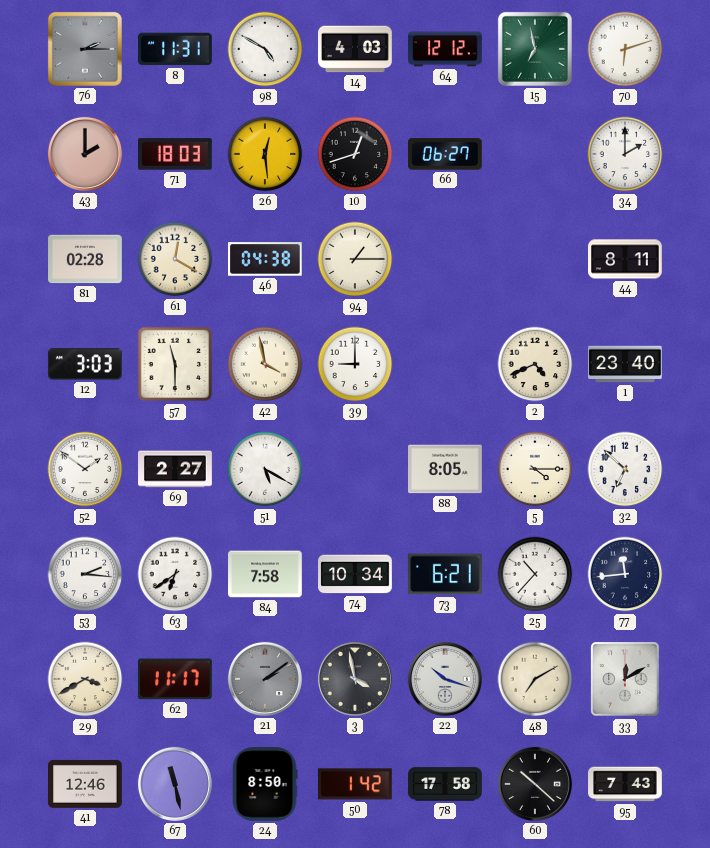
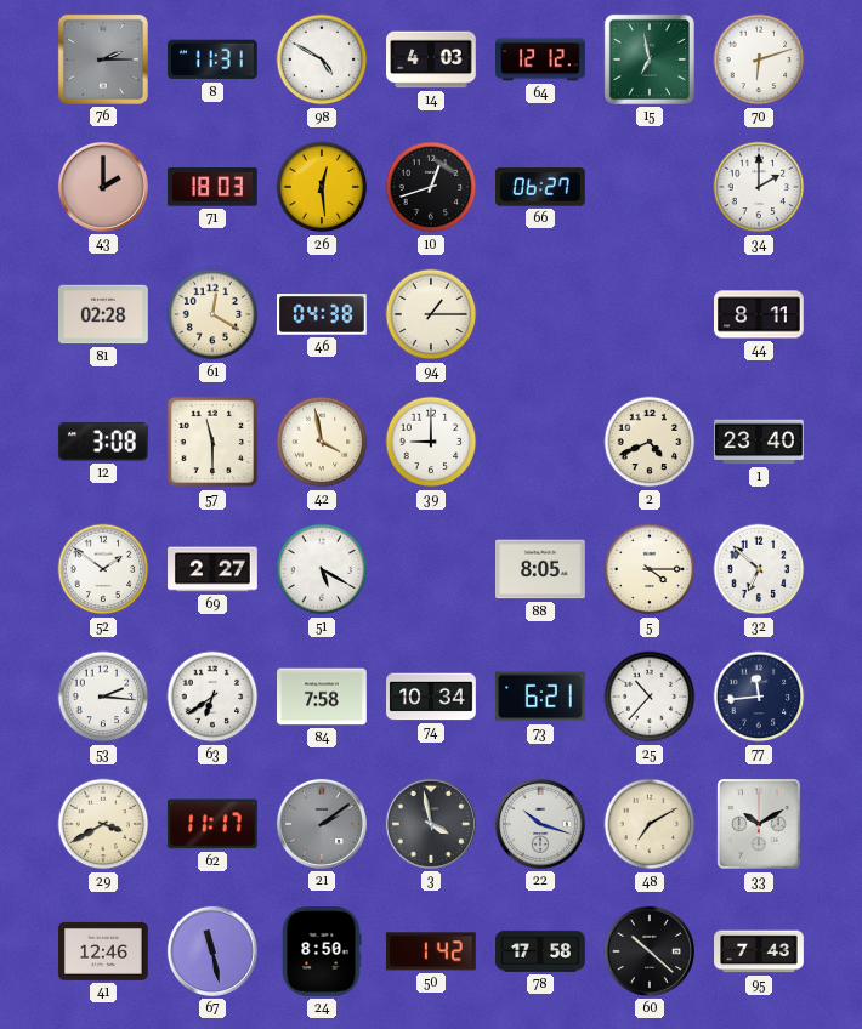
12: 3:03 -> 3:08 (103, 442)
33: 12:10 -> 10:10 (759, 824)
